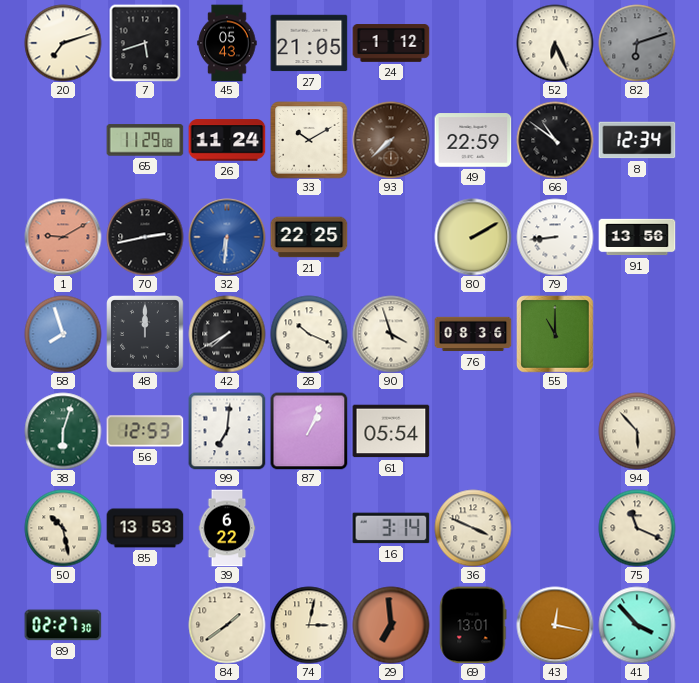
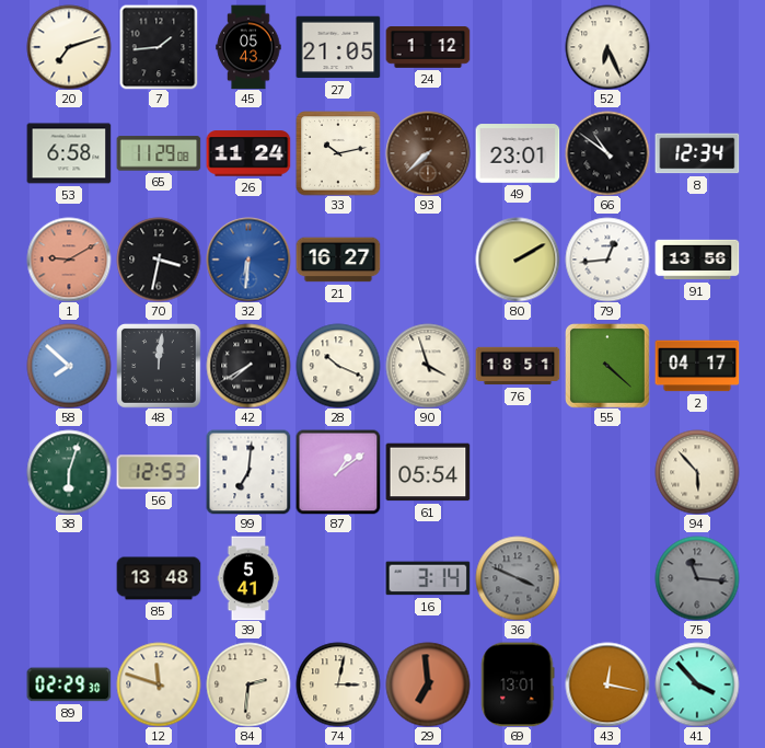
7: 5:42 -> 1:44 (159, 47)
82: 6:12 -> none (637, 43)
53: none -> 6:58 (69, 153)
33: 10:10 -> 10:13 (338, 153)
49: 22:59 -> 23:01 (518, 153)
70: 2:43 -> 3:32 (159, 260)
21: 22:25 -> 16:27 (338, 260)
79: 8:44 -> 12:44 (607, 260)
58: 7:57 -> 7:52 (69, 366)
48: 12:00 -> 12:01 (159, 366)
76: 08:36 -> 18:51 (518, 366)
55: 11:00 -> 4:22 (607, 366)
2: none -> 04:17 (697, 366)
87: 1:04 -> 1:09 (338, 472)
50: 10:28 -> none (63, 528)
85: 13:53 -> 13:48 (159, 578)
39: 6:22 -> 5:41 (248, 578)
36 dial: cream -> grey (518, 578)
75: 11:19 -> 11:16 (697, 578)
75 dial: cream -> grey (697, 578)
89: 02:27 -> 02:29 (69, 684)
12: none -> 11:48 (159, 684)
84: 1:39 -> 2:31 (248, 684)
